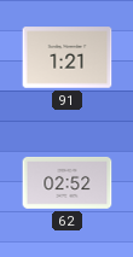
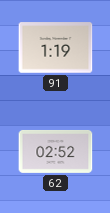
91: 1:21 -> 1:19 (56, 48)
